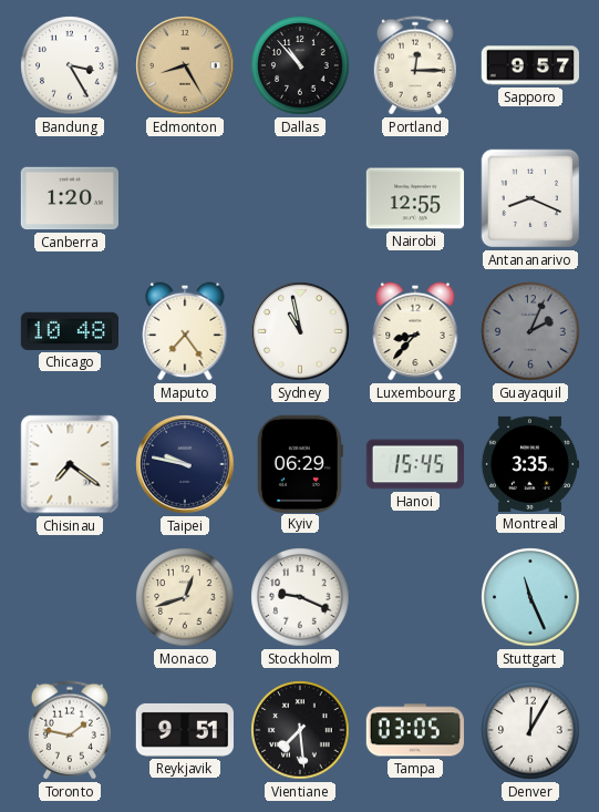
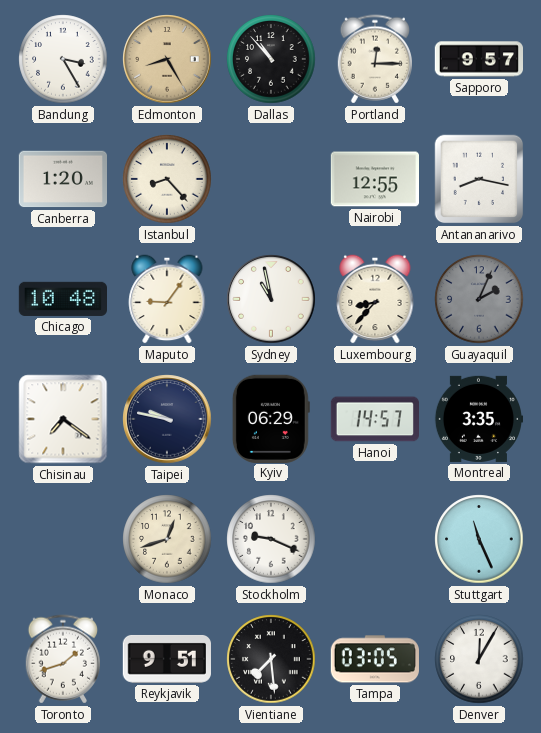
Istanbul: none -> 8:23 (167, 179)
Antananarivo: 8:19 -> 8:17 (479, 179)
Maputo: 7:24 -> 9:06 (167, 299)
Hanoi: 15:45 -> 14:57 (374, 419)
Toronto: 1:47 -> 1:42 (62, 659)
